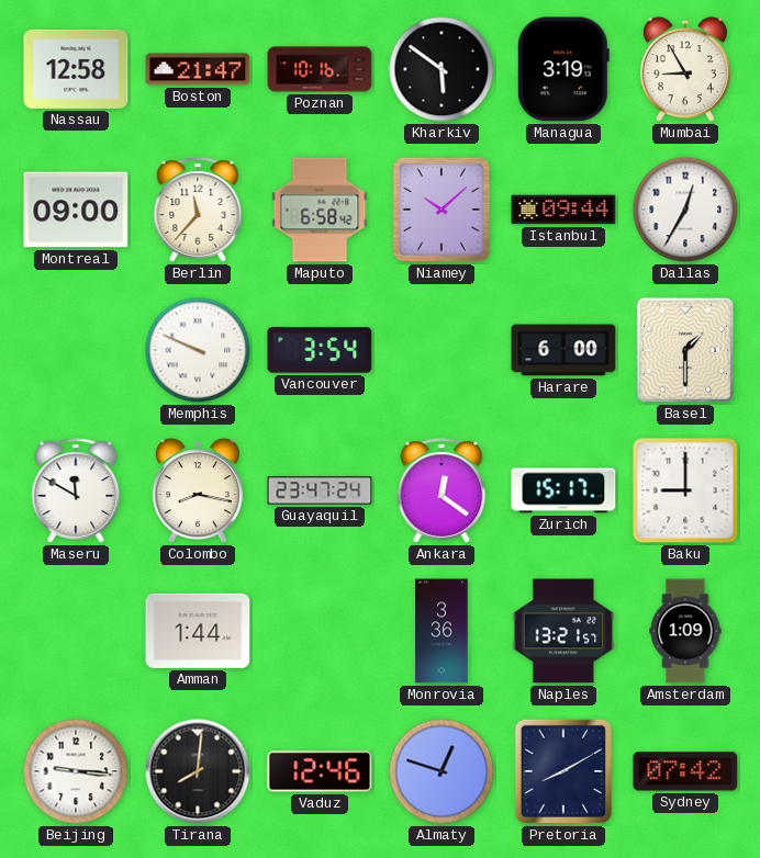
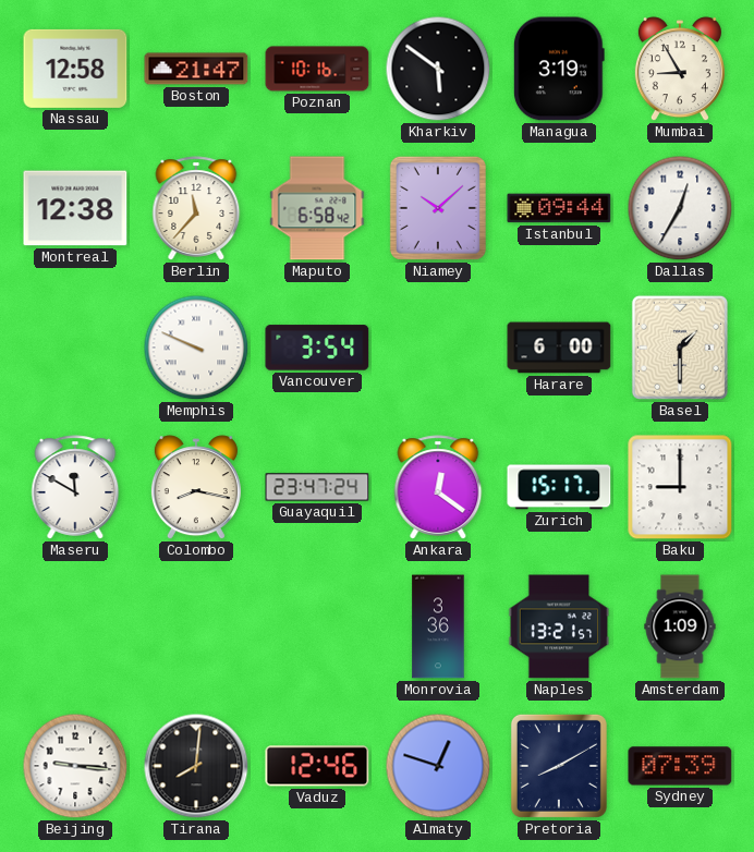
Montreal: 09:00 -> 12:38 (75, 208)
Amman: 1:44 -> none (198, 631)
Sydney: 07:42 -> 07:39 (680, 766)
